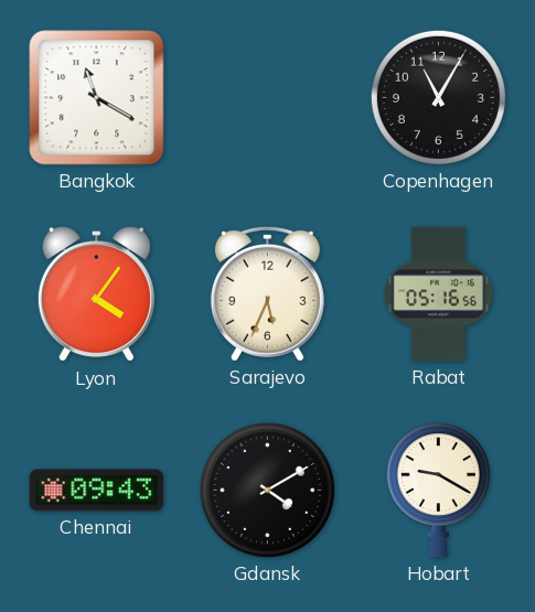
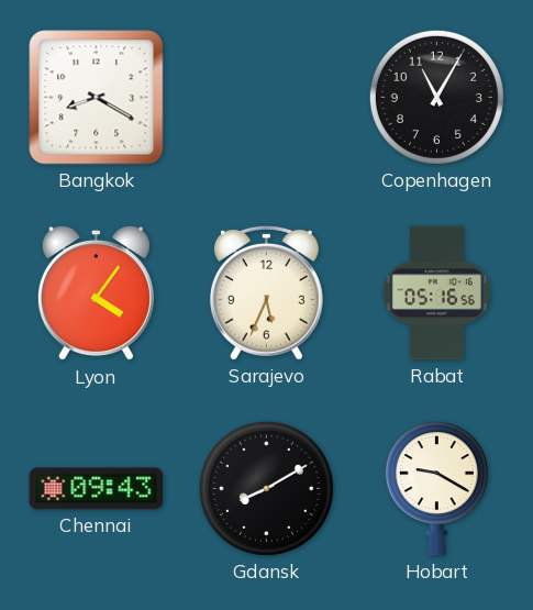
Bangkok: 11:20 -> 8:20 (97, 98)
Gdansk: 4:10 -> 8:10 (266, 488)
